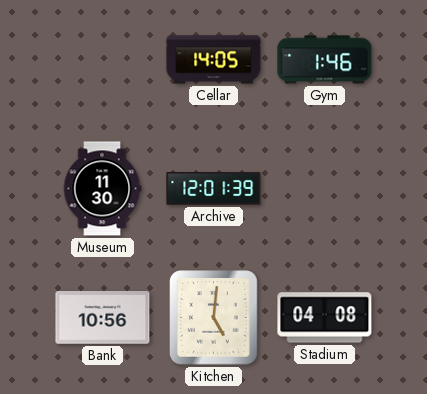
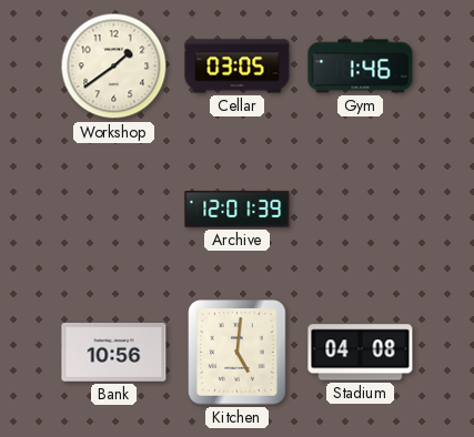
Workshop: none -> 1:39 (114, 67)
Cellar: 14:05 -> 03:05 (238, 67)
Museum: 11:30 -> none (102, 189)
